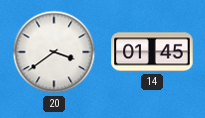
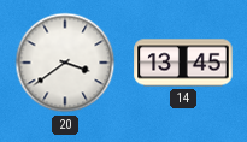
14: 01:45 -> 13:45 (183, 63)
